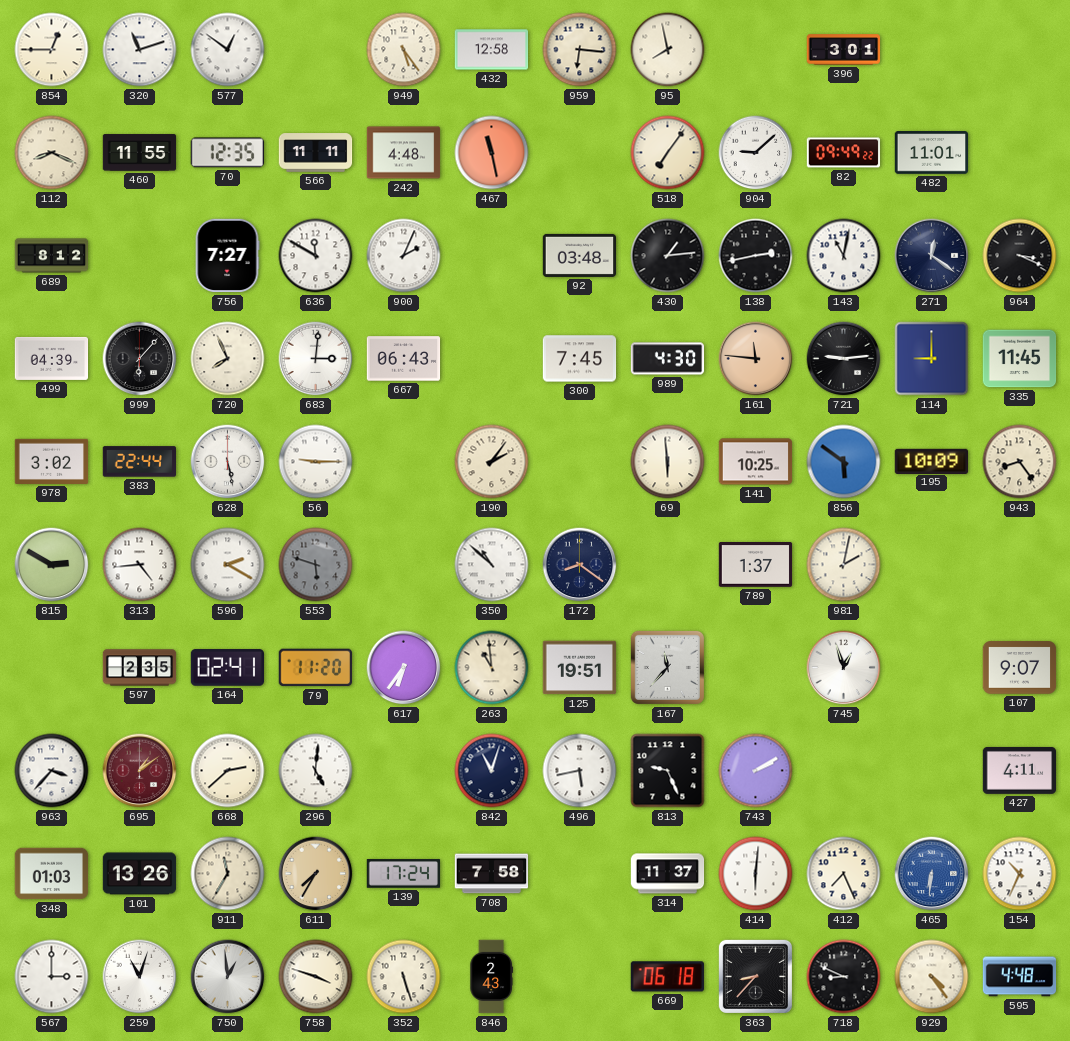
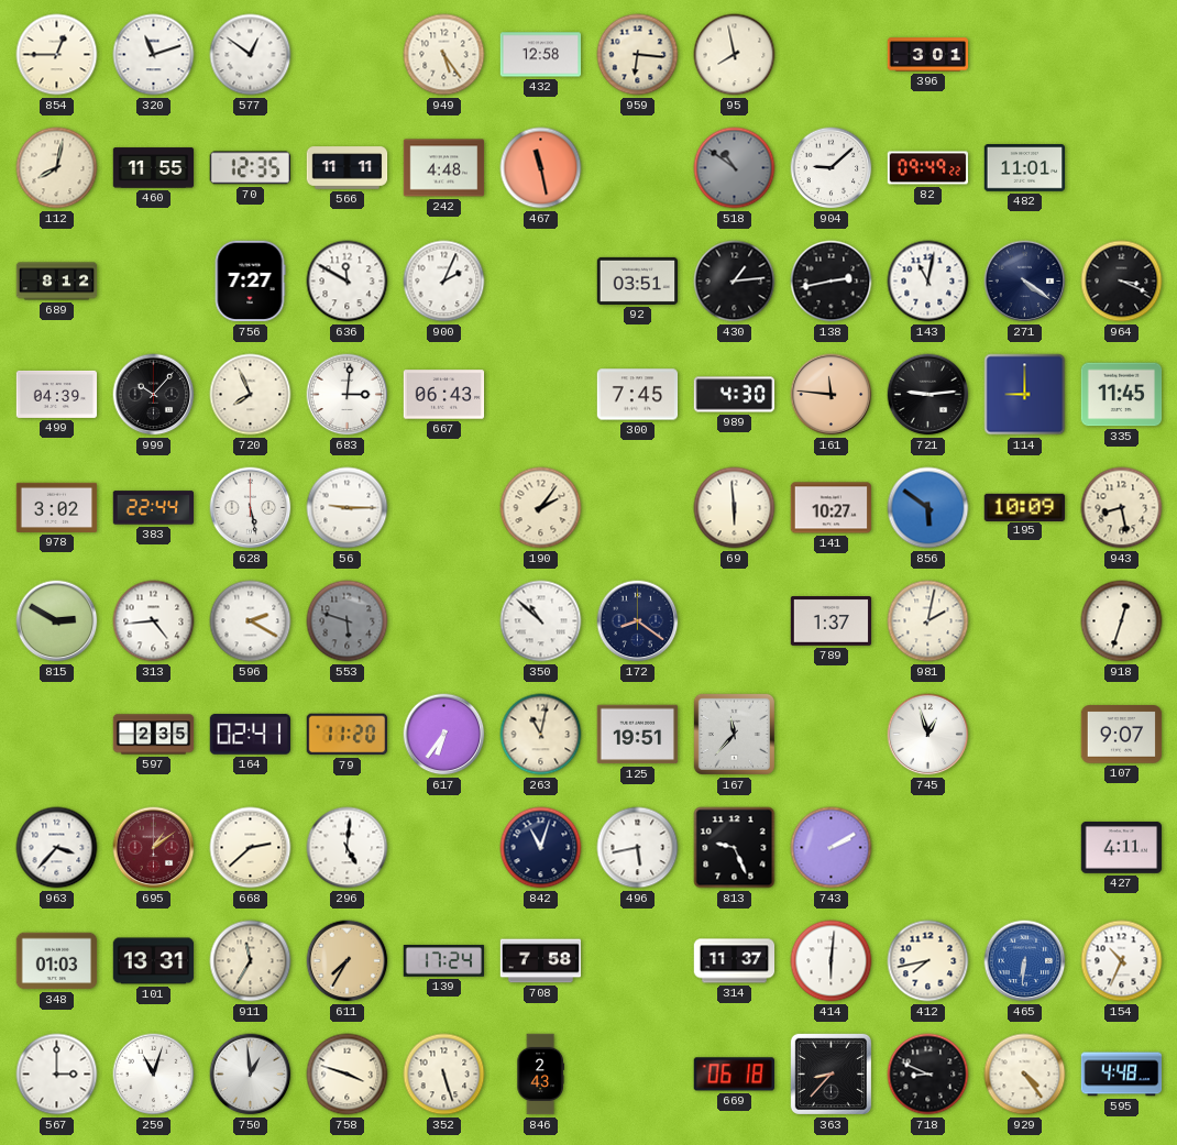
112: 8:19 -> 8:02 (57, 168)
518: 7:06 -> 10:51 (735, 168)
518 dial: cream -> grey (735, 168)
92: 03:48 -> 03:51 (638, 280)
271: 12:21 -> 4:21 (1025, 282)
999: 6:07 -> 10:07 (154, 395)
141: 10:25 -> 10:27 (832, 508)
943: 8:24 -> 8:28 (1122, 508)
918: none -> 12:33 (1122, 621)
263: 10:59 -> 11:02 (541, 735)
101: 13:26 -> 13:31 (154, 961)
412: 7:26 -> 7:43 (928, 961)
